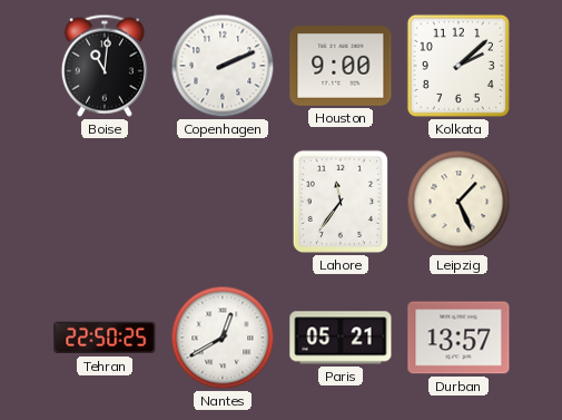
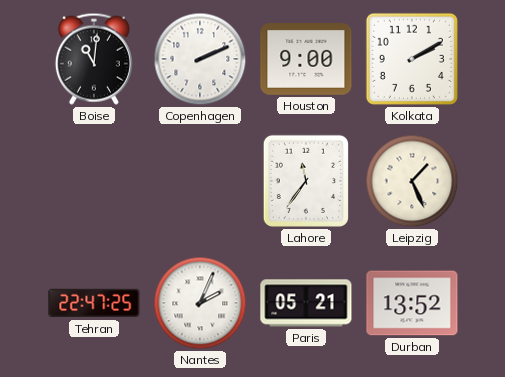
Kolkata: 2:08 -> 2:10 (412, 59)
Tehran: 22:50 -> 22:47 (94, 303)
Nantes: 12:40 -> 2:04 (200, 303)
Durban: 13:57 -> 13:52 (412, 303)
